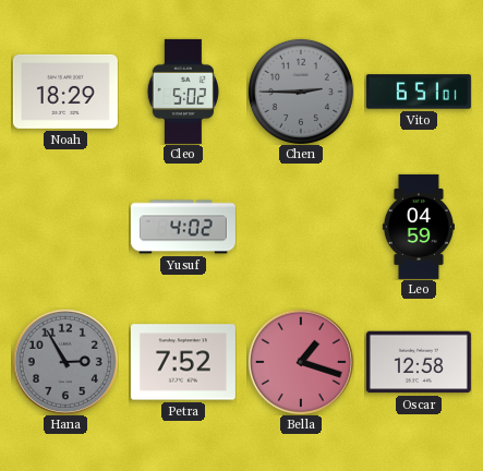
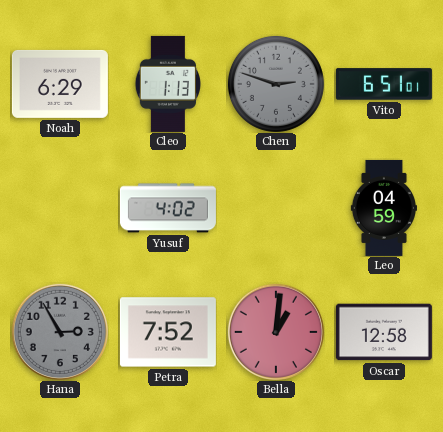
Noah: 18:29 -> 6:29 (60, 84)
Cleo: 5:02 -> 1:13 (168, 84)
Chen: 2:45 -> 2:48 (276, 84)
Bella: 1:18 -> 1:01 (276, 332)
